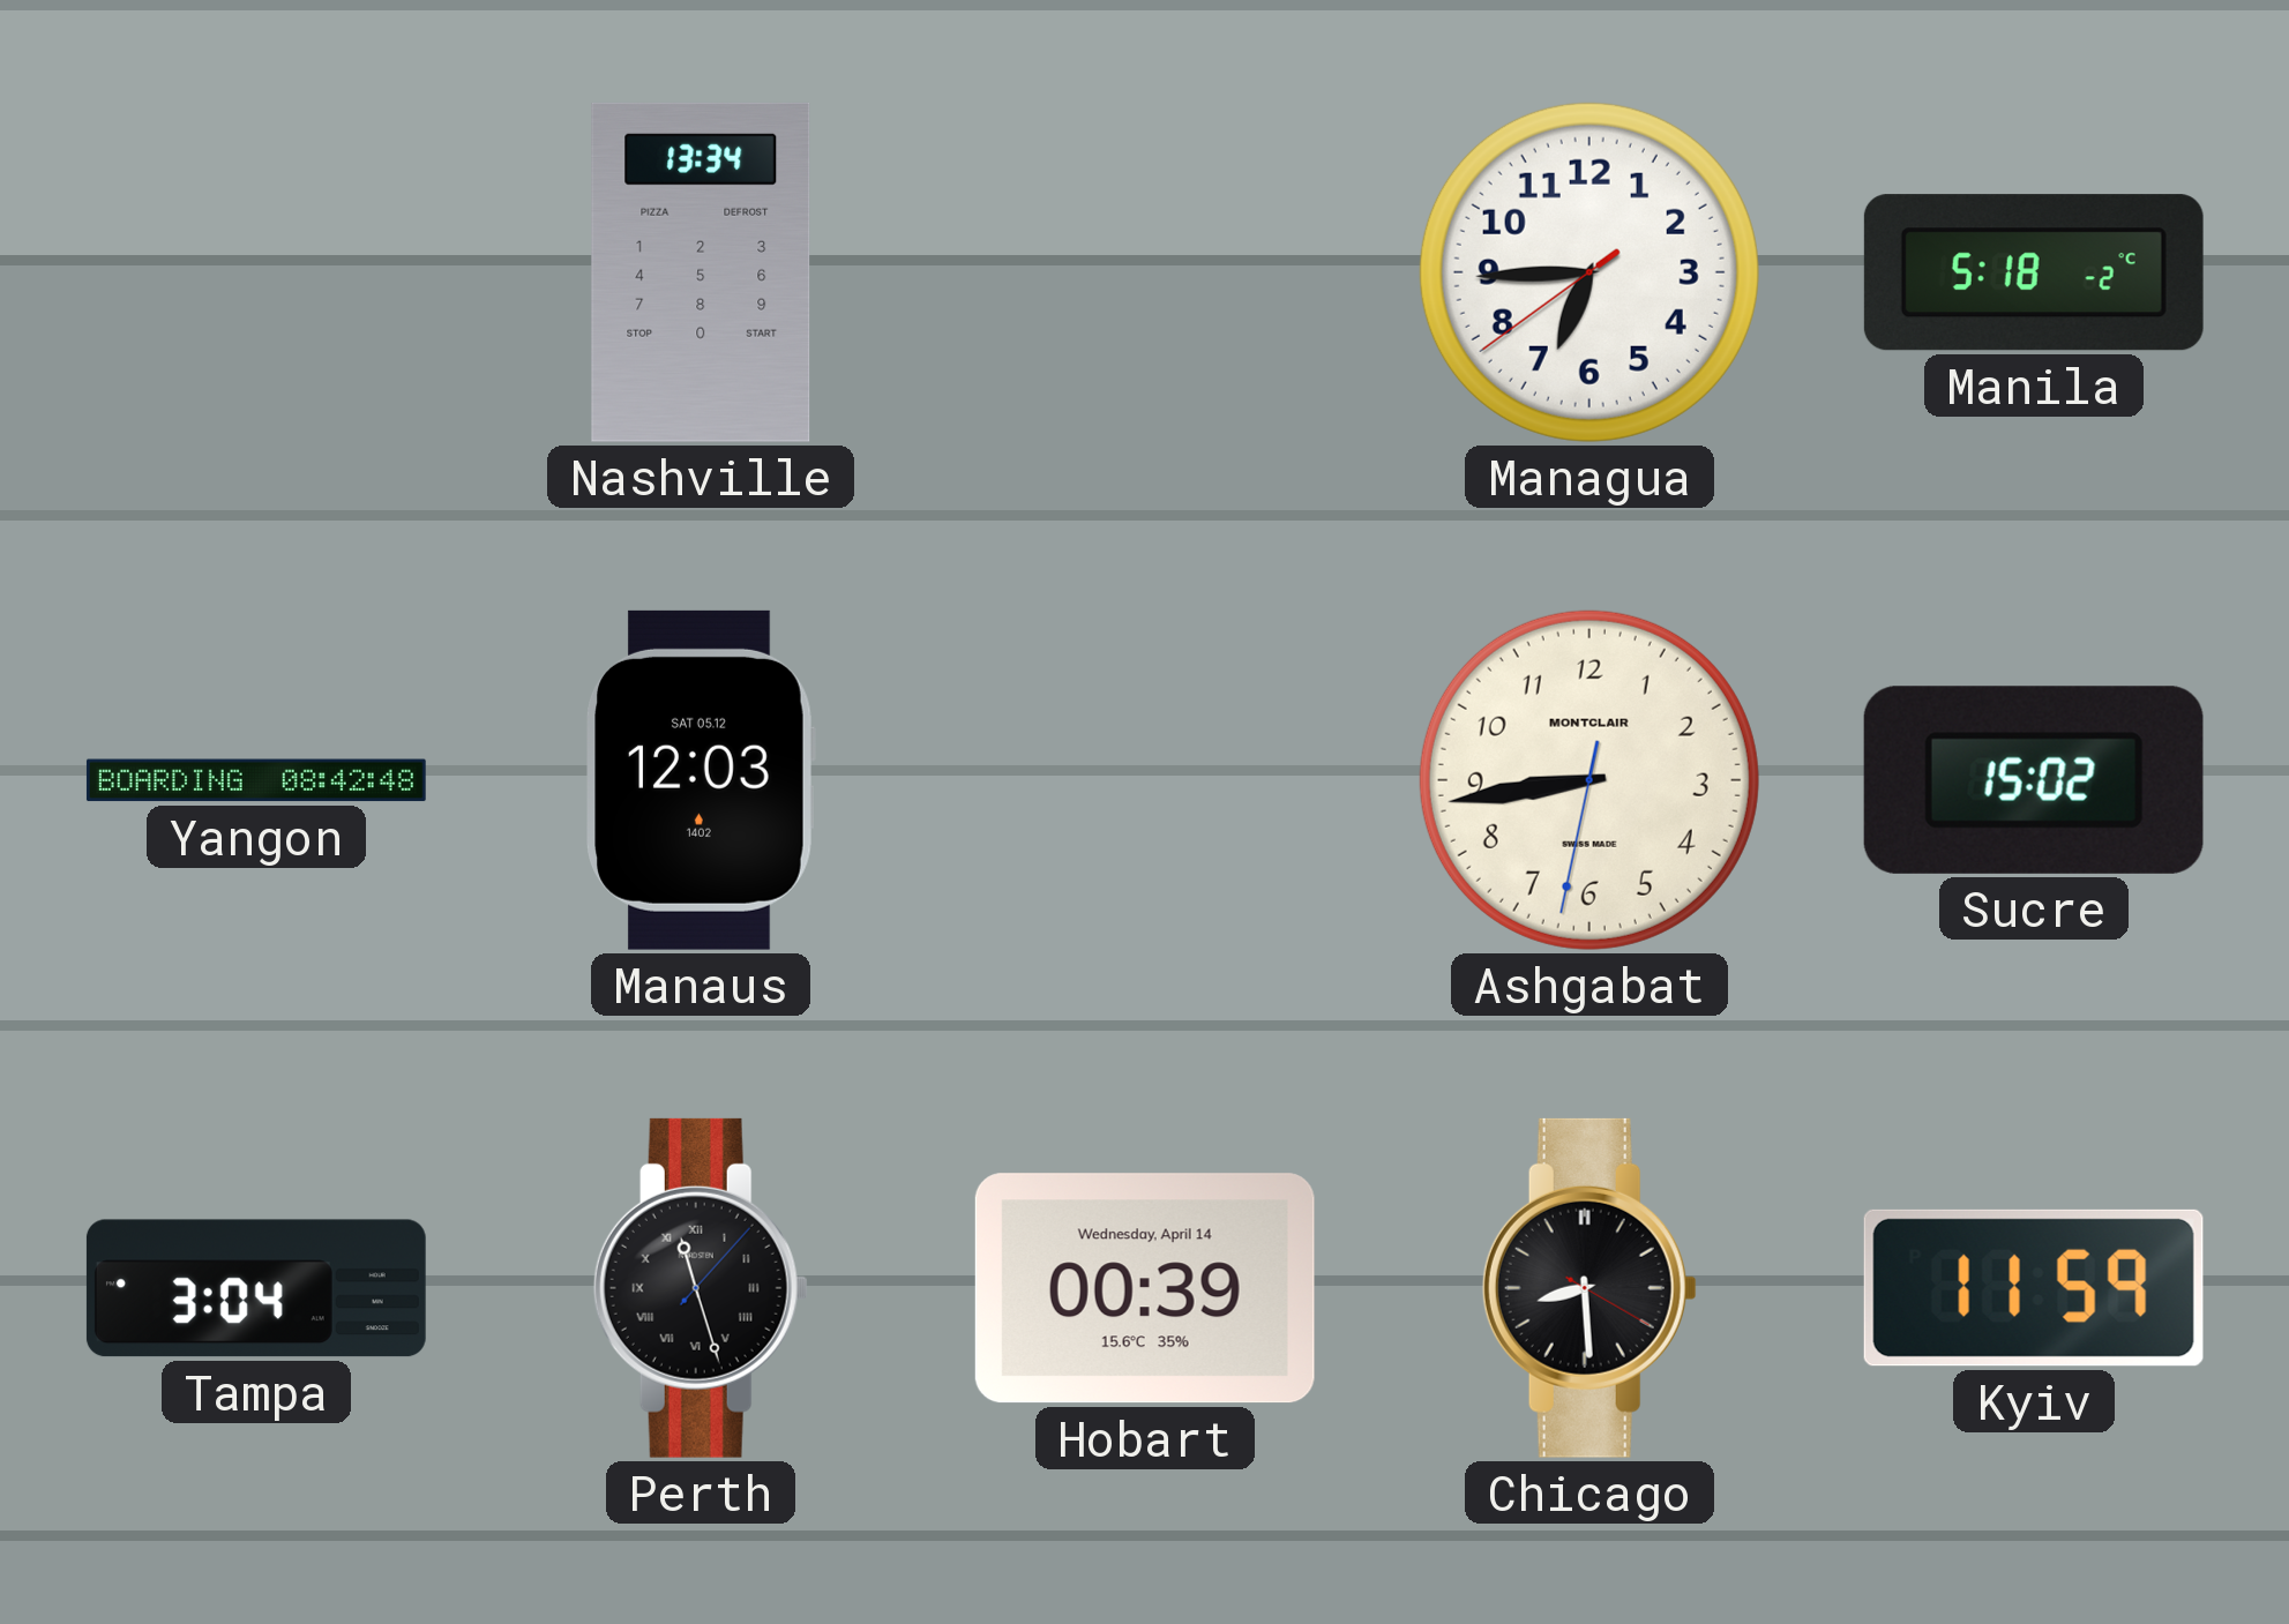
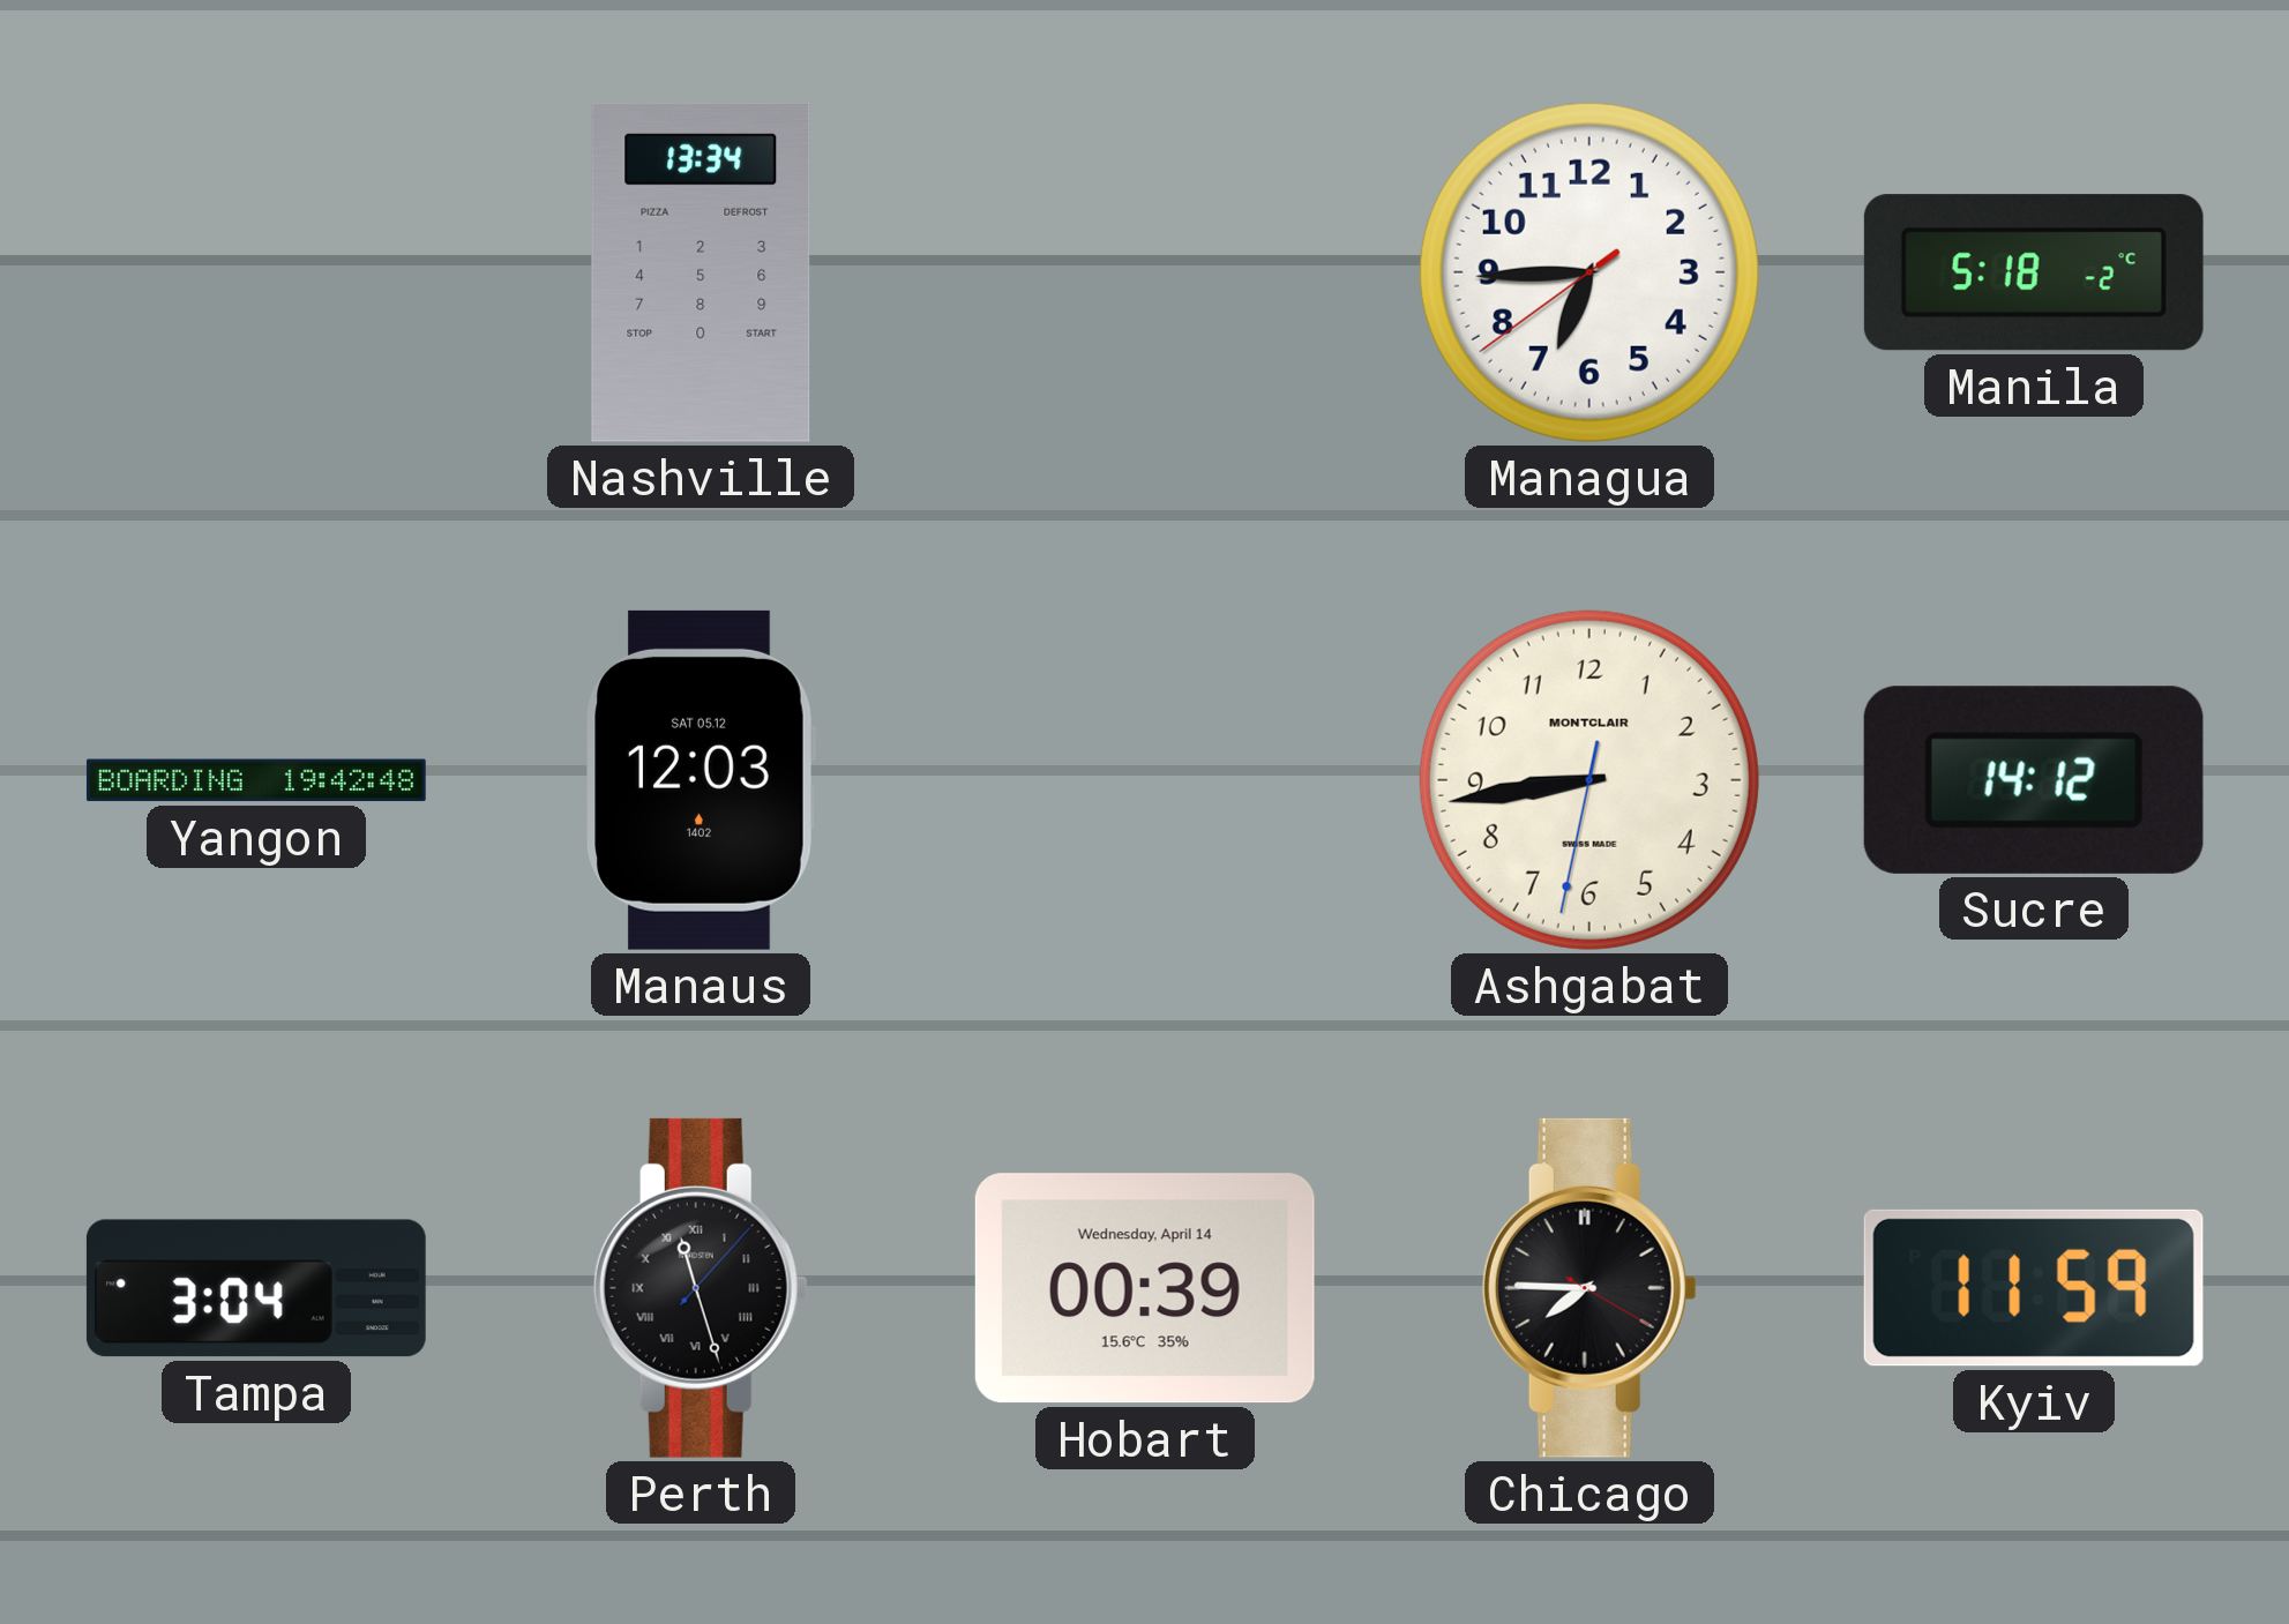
Yangon: 08:42 -> 19:42 (256, 780)
Sucre: 15:02 -> 14:12 (2034, 780)
Chicago: 8:29 -> 7:45 (1589, 1288)
